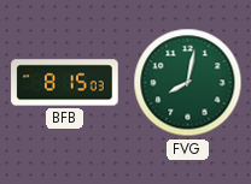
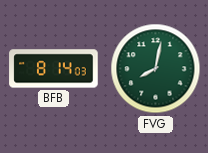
BFB: 8:15 -> 8:14 (54, 69)
